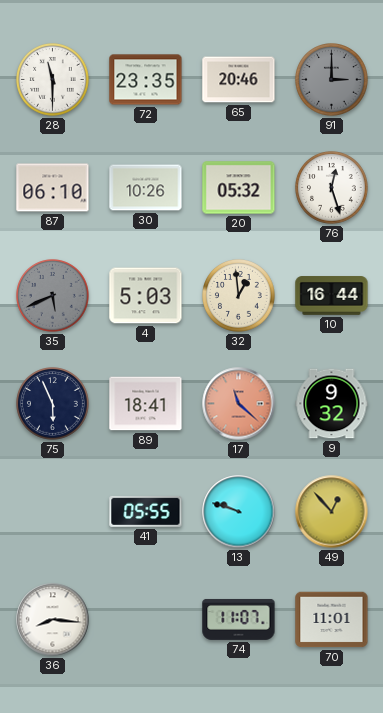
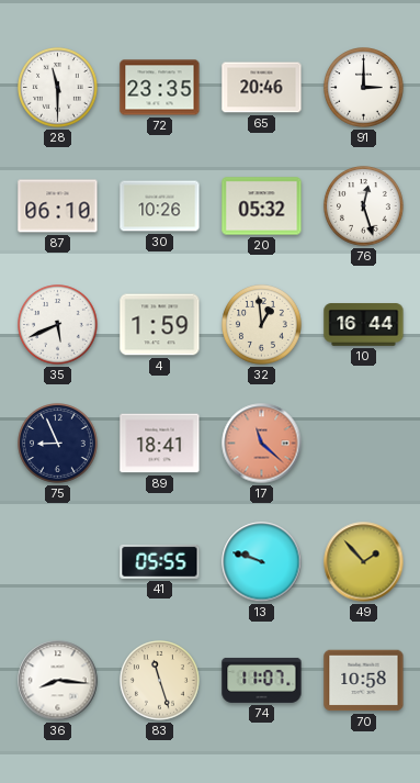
91 dial: grey -> white (364, 88)
35 dial: grey -> white (58, 325)
4: 5:03 -> 1:59 (160, 325)
75: 5:56 -> 8:56 (58, 444)
9: 9:32 -> none (332, 404)
49: 12:53 -> 1:53 (364, 562)
83: none -> 11:27 (160, 681)
70: 11:01 -> 10:58 (364, 681)
